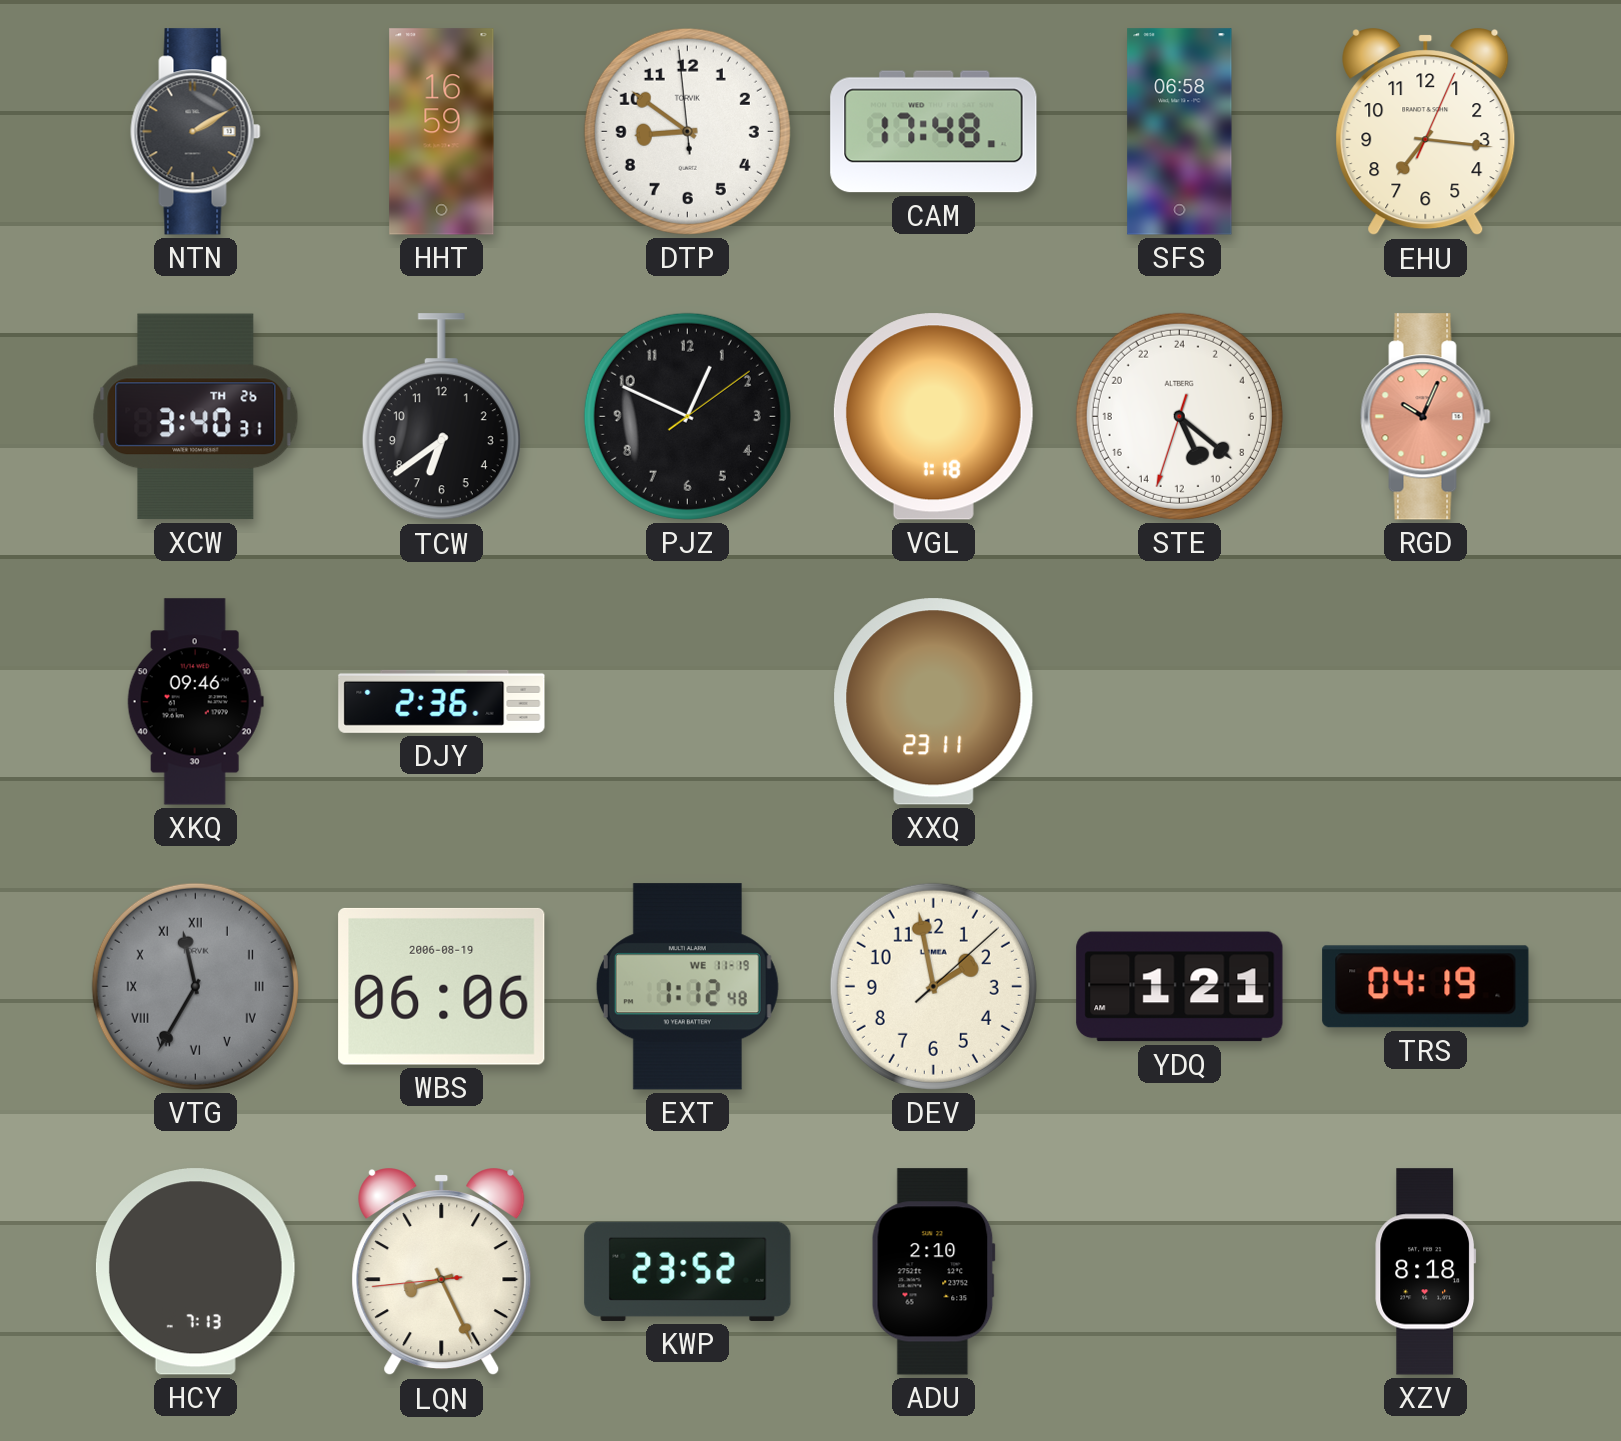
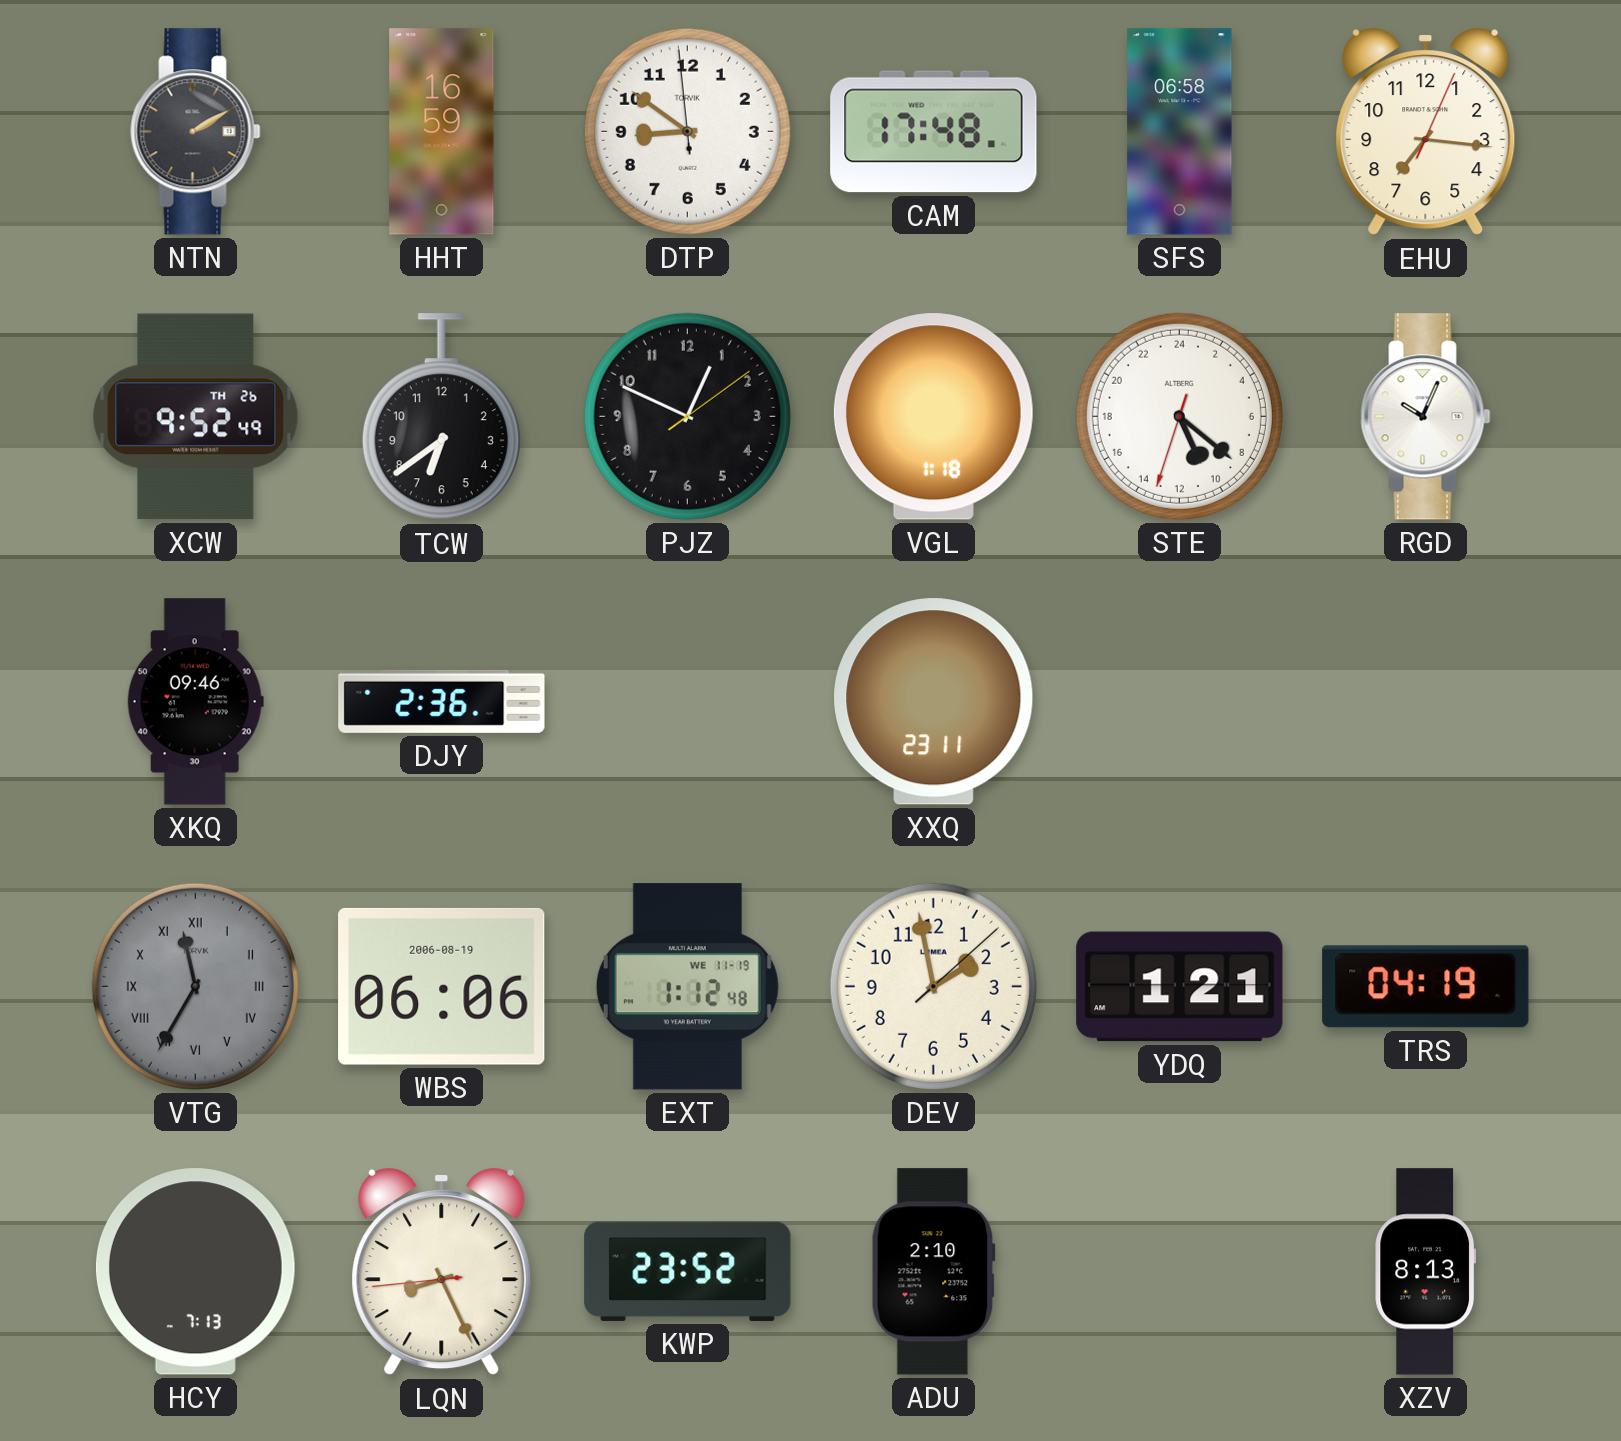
XCW: 3:40 -> 9:52 (196, 417)
RGD dial: salmon -> white (1426, 417)
XZV: 8:18 -> 8:13 (1426, 1272)
